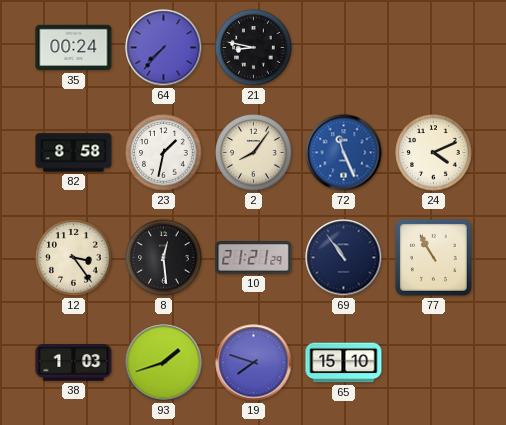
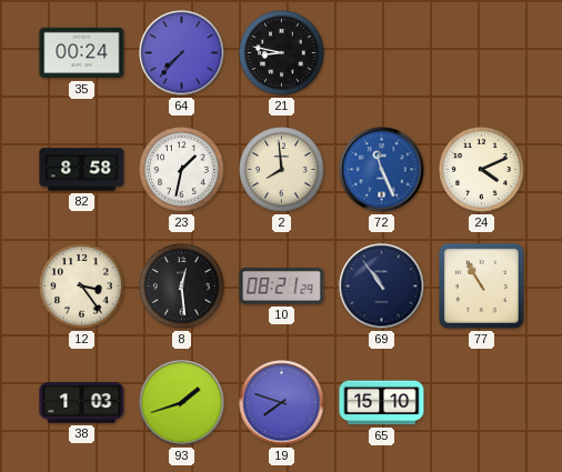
2: 8:06 -> 7:59 (282, 170)
10: 21:21 -> 08:21 (282, 287)
